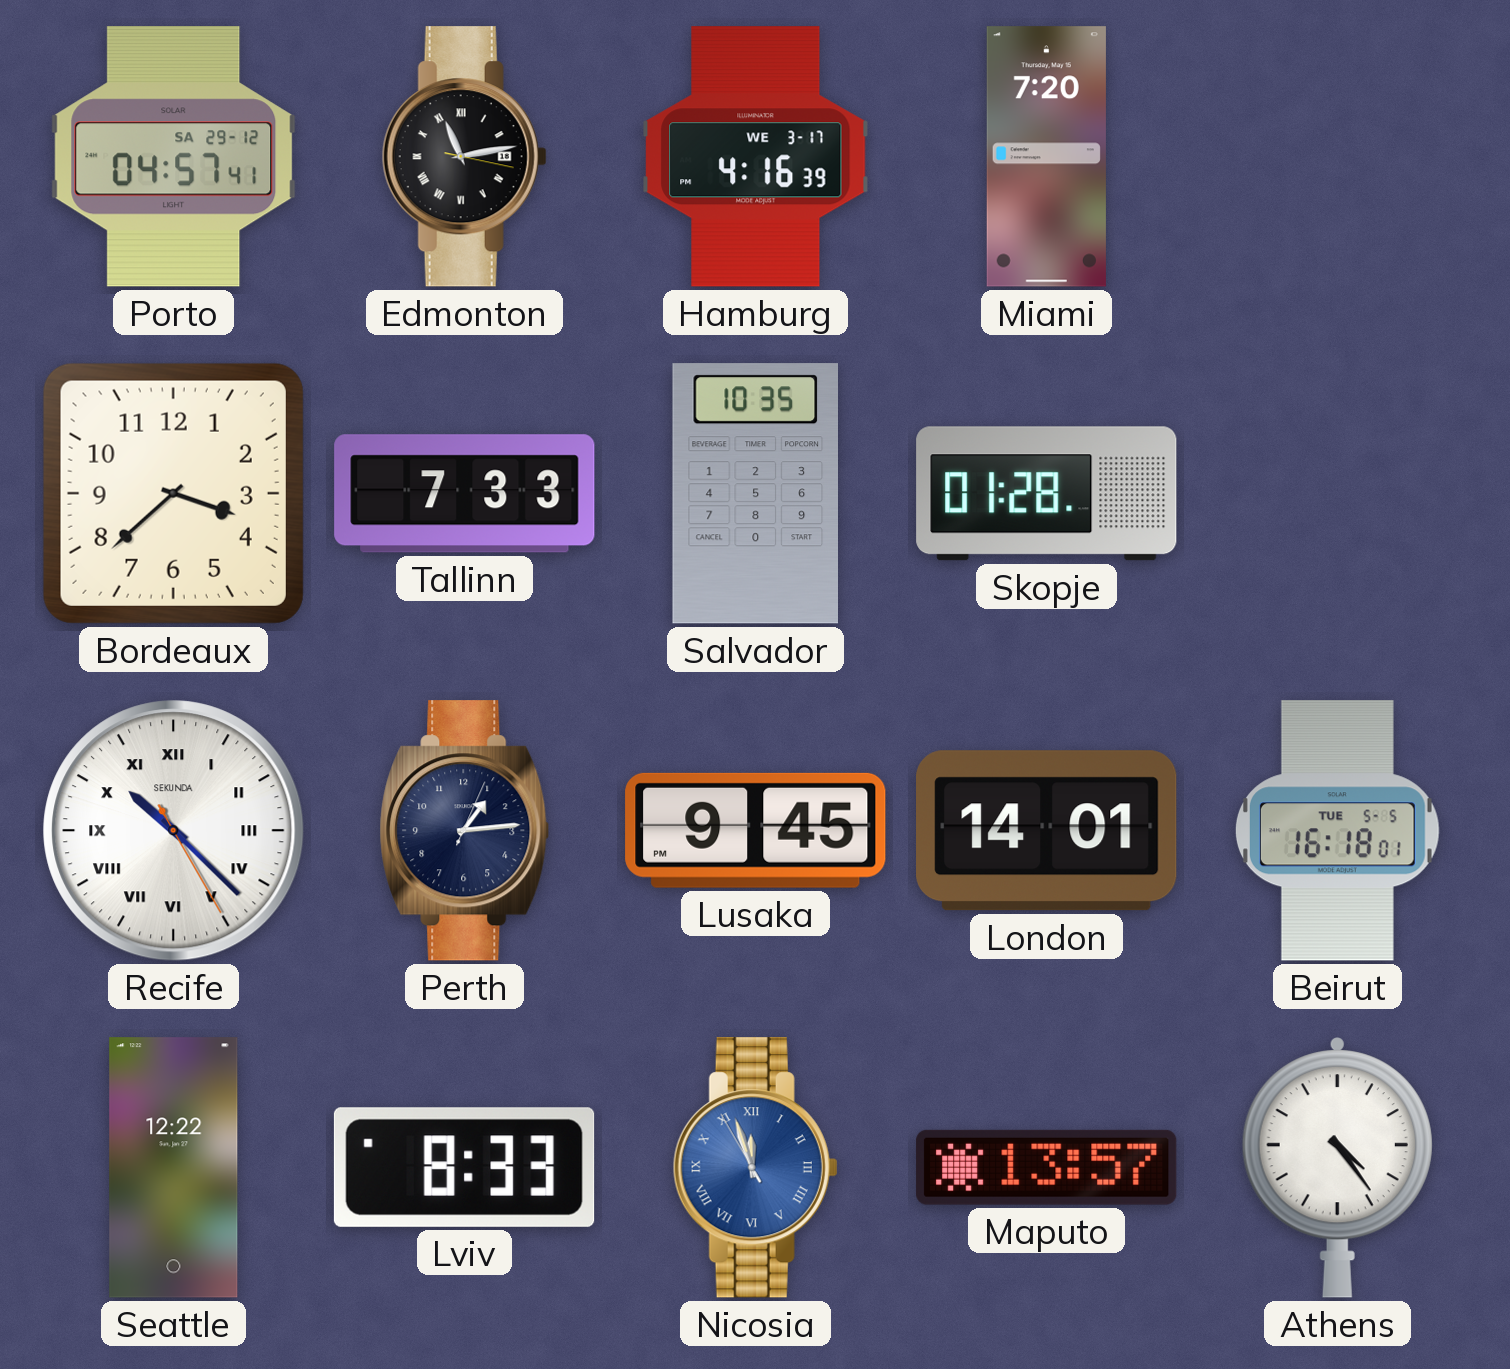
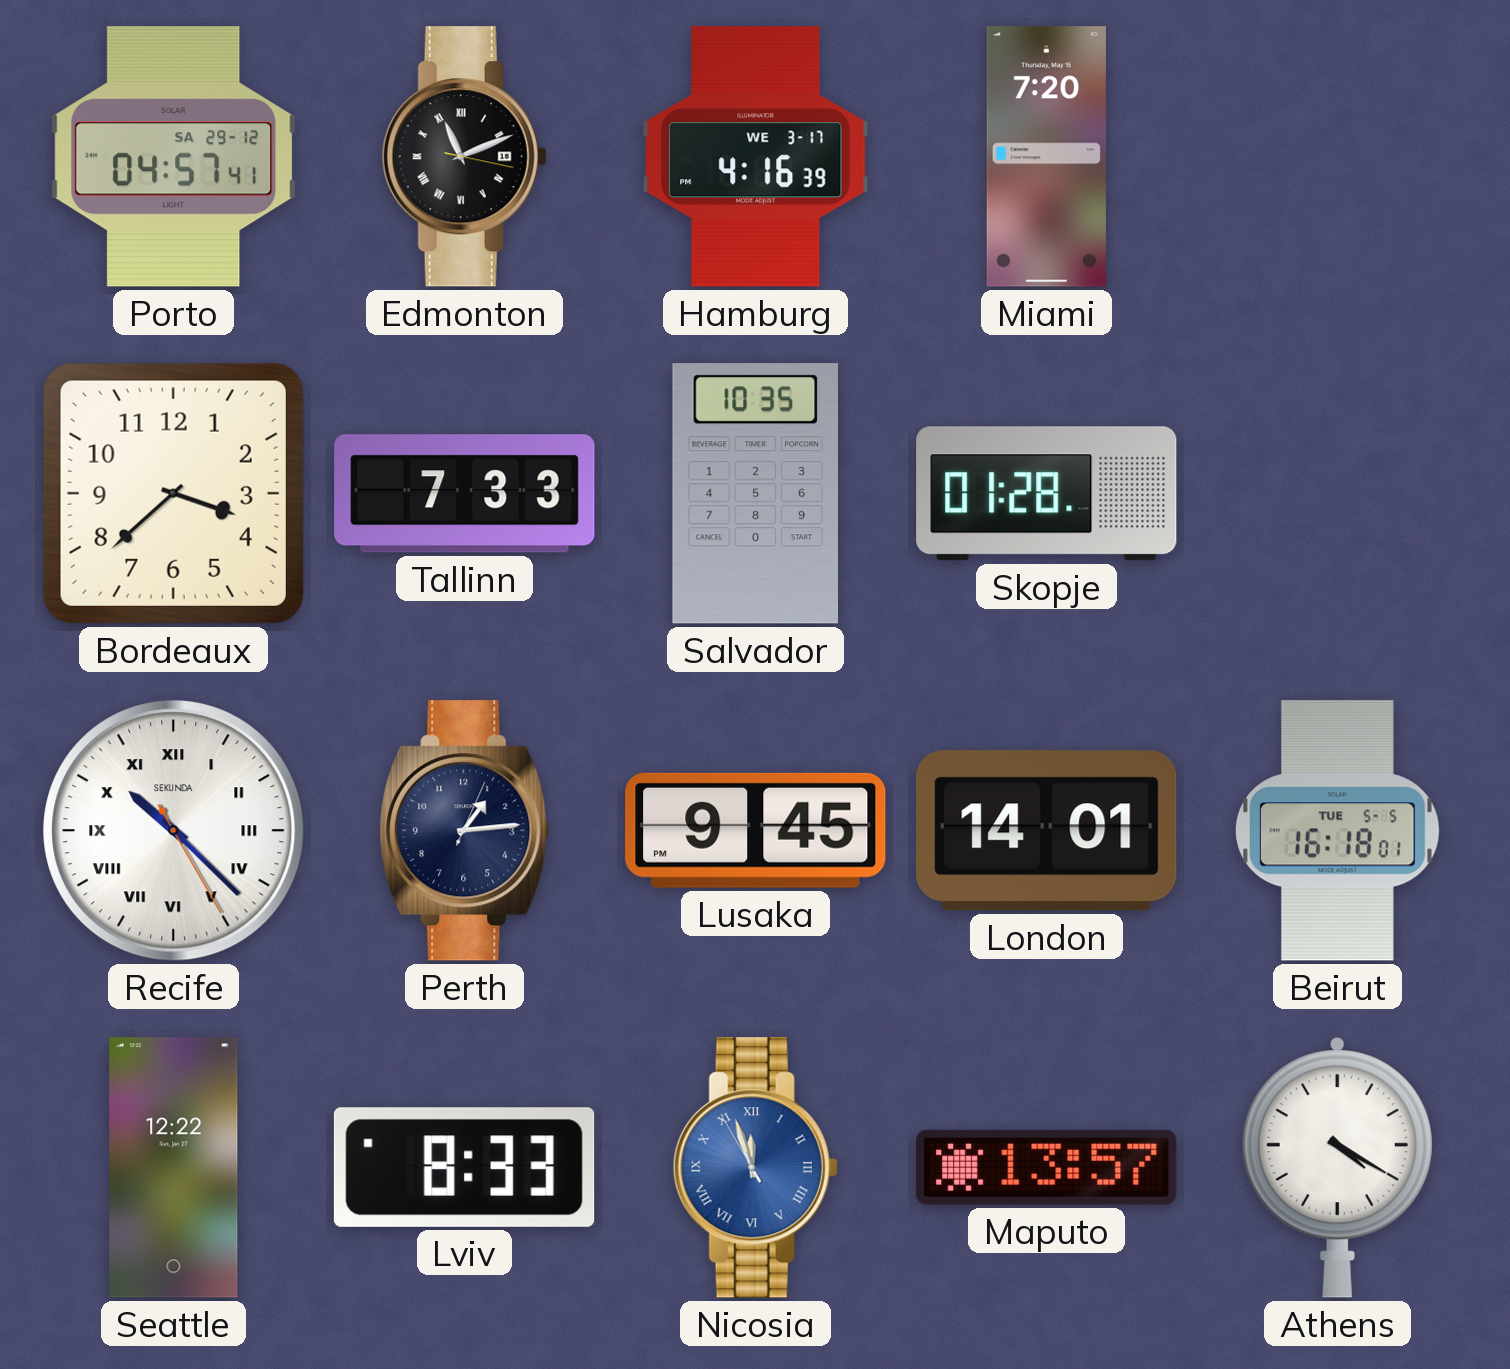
Edmonton: 11:13 -> 11:11 (464, 157)
Athens: 4:24 -> 4:20 (1337, 1168)
